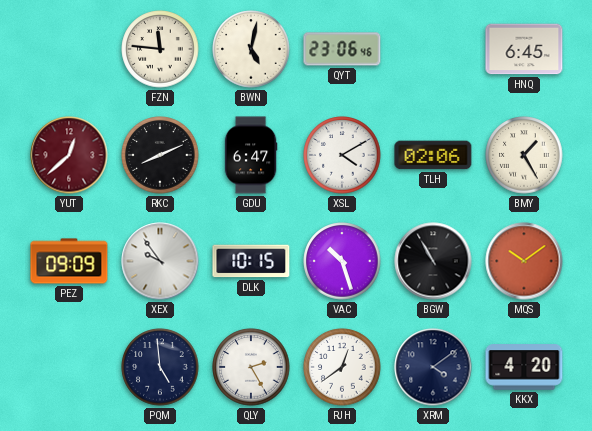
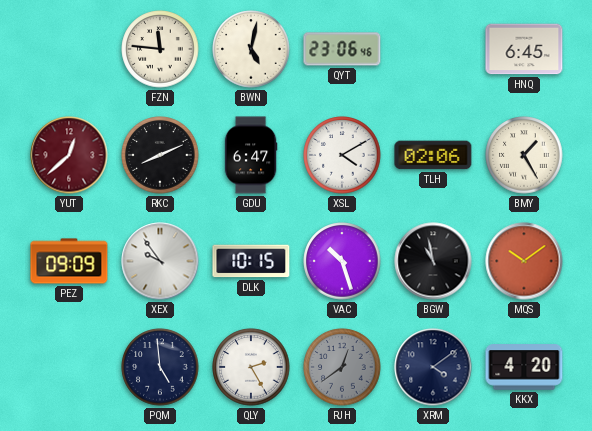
BGW: 10:55 -> 10:58 (433, 261)
RJH dial: white -> grey (342, 367)
